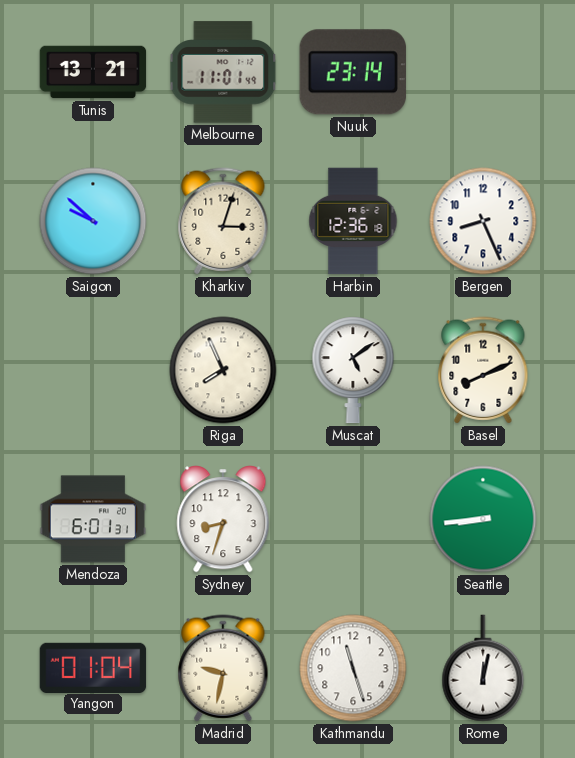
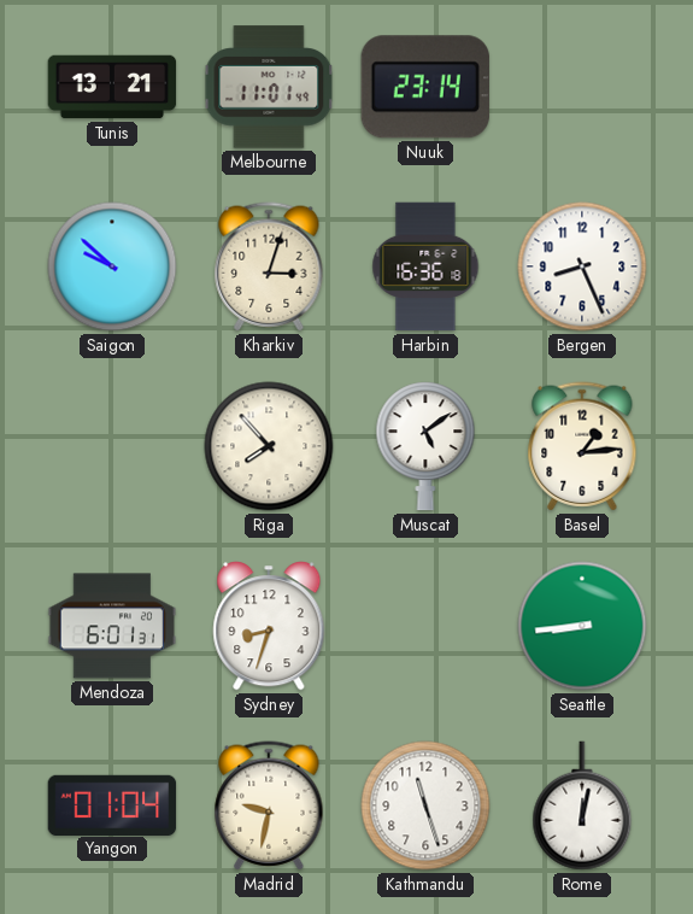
Harbin: 12:36 -> 16:36 (425, 266)
Riga: 7:56 -> 7:53 (269, 446)
Basel: 8:11 -> 1:14 (582, 446)
